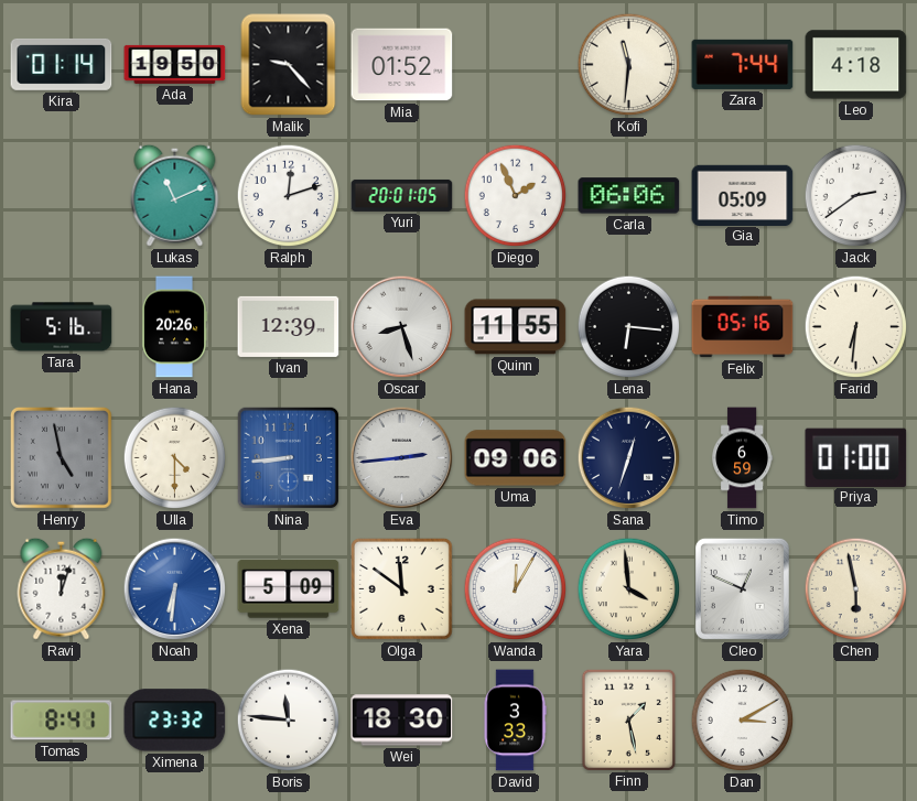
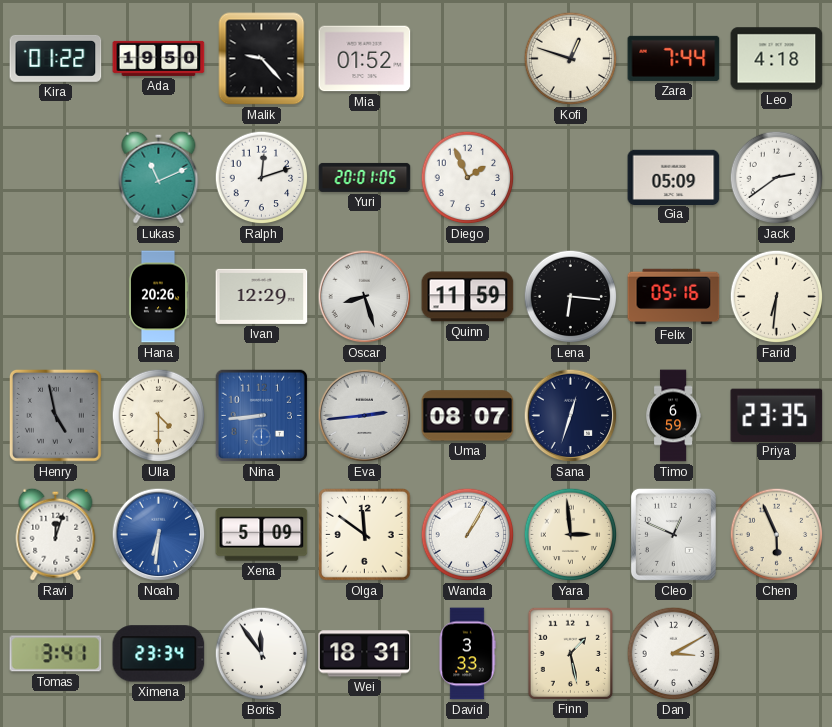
Kira: 01:14 -> 01:22 (56, 58)
Kofi: 11:31 -> 12:48 (571, 59)
Carla: 06:06 -> none (629, 196)
Tara: 5:16 -> none (62, 327)
Ivan: 12:39 -> 12:29 (262, 296)
Quinn: 11:55 -> 11:59 (468, 297)
Uma: 09:06 -> 08:07 (468, 416)
Priya: 01:00 -> 23:35 (777, 415)
Wanda: 12:05 -> 1:05 (468, 535)
Yara: 3:59 -> 2:59 (571, 535)
Chen: 5:58 -> 5:56 (777, 535)
Tomas: 8:41 -> 3:41 (56, 654)
Ximena: 23:32 -> 23:34 (159, 654)
Boris: 11:46 -> 11:54 (262, 654)
Wei: 18:30 -> 18:31 (365, 654)
